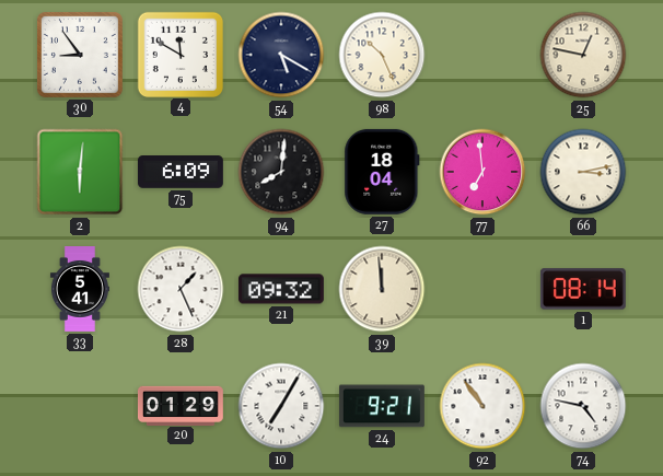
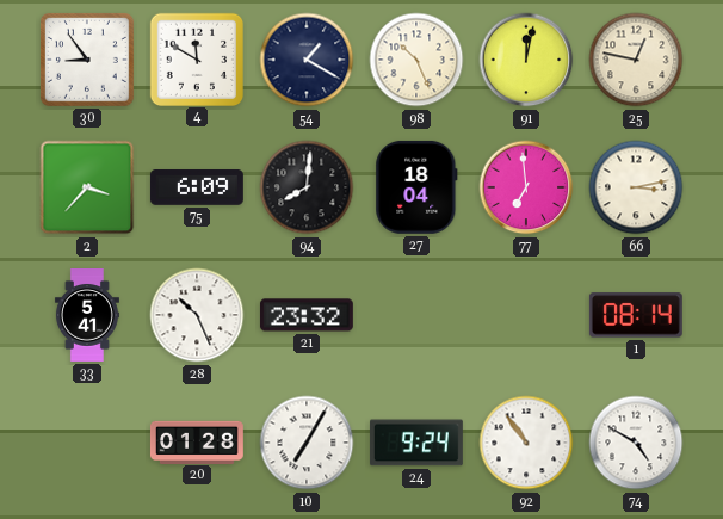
54: 5:20 -> 1:20 (307, 60)
91: none -> 12:02 (526, 60)
2: 6:01 -> 3:37 (87, 187)
28: 1:26 -> 10:26 (197, 315)
21: 09:32 -> 23:32 (307, 315)
39: 11:59 -> none (382, 289)
20: 01:29 -> 01:28 (197, 441)
24: 9:21 -> 9:24 (416, 443)
74: 4:47 -> 4:50 (636, 443)
